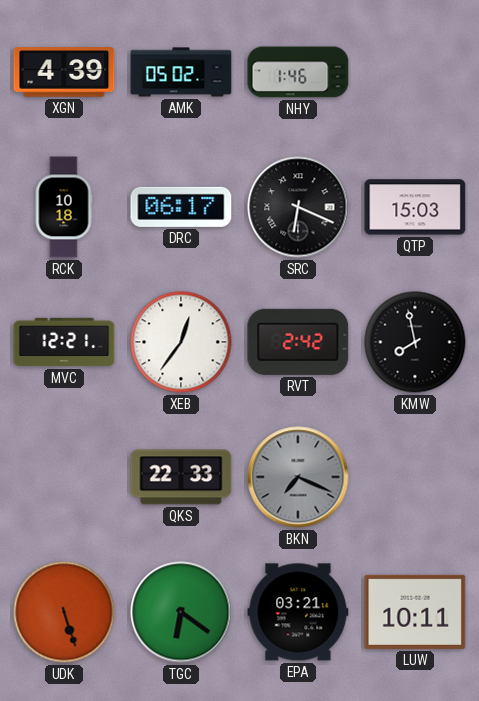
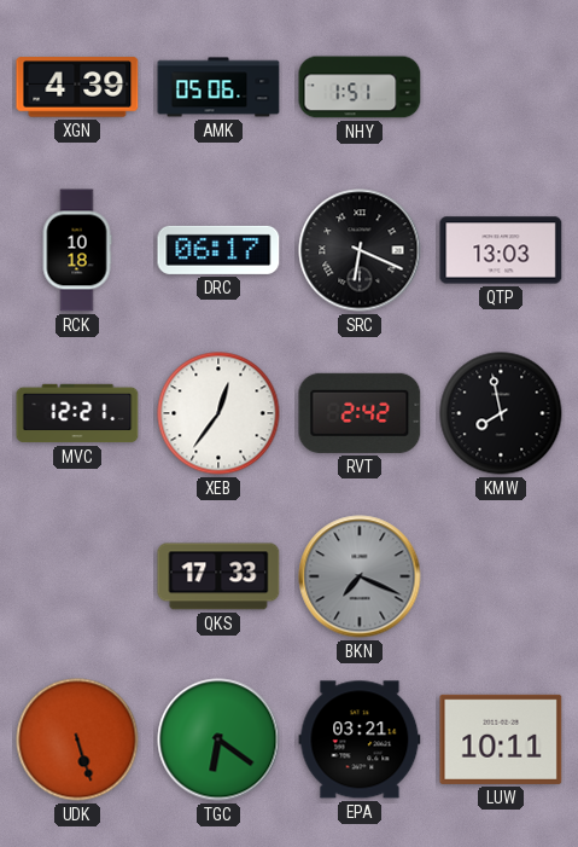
AMK: 05:02 -> 05:06 (218, 87)
NHY: 1:46 -> 1:51 (360, 87)
QTP: 15:03 -> 13:03 (501, 250)
QKS: 22:33 -> 17:33 (218, 576)
